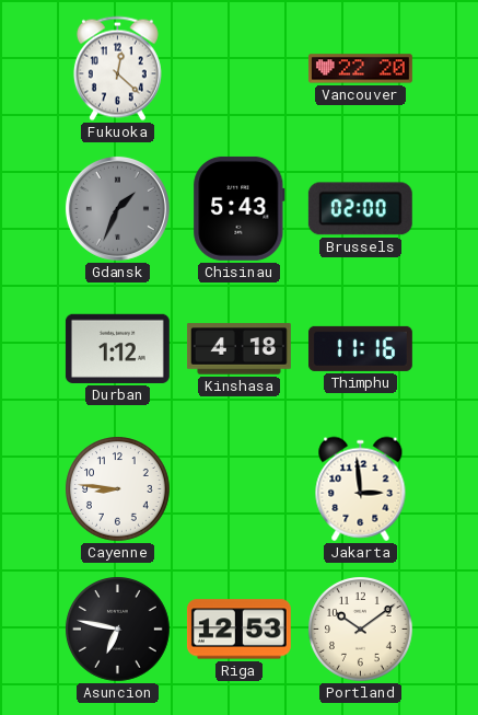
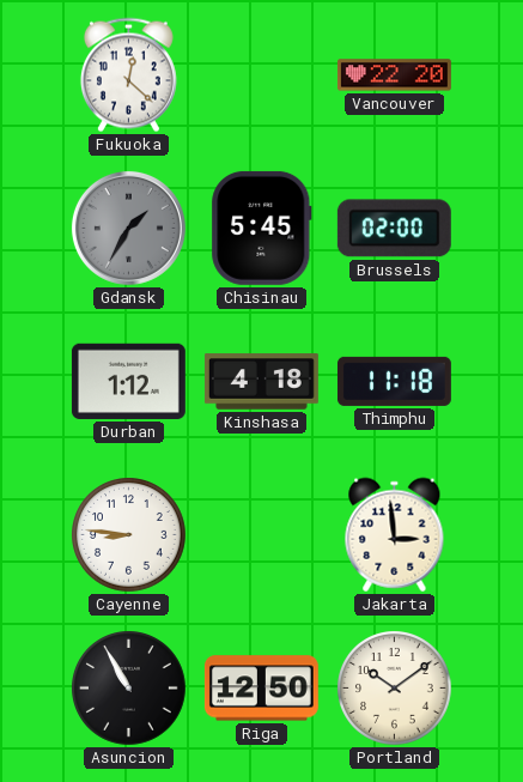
Gdansk: 1:34 -> 1:35 (128, 228)
Chisinau: 5:43 -> 5:45 (262, 228)
Thimphu: 11:16 -> 11:18 (394, 381)
Asuncion: 6:47 -> 10:55 (129, 689)
Riga: 12:53 -> 12:50 (261, 689)
